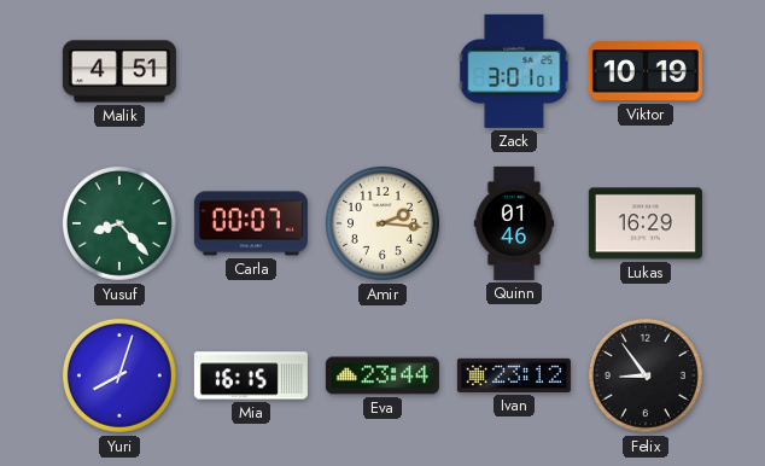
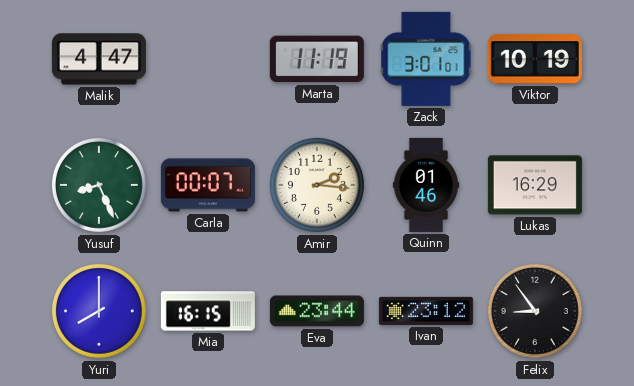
Malik: 4:51 -> 4:47 (99, 59)
Marta: none -> 11:19 (317, 59)
Yusuf: 8:23 -> 8:26 (99, 185)
Yuri: 8:03 -> 8:00 (99, 311)
